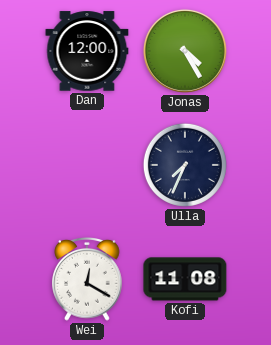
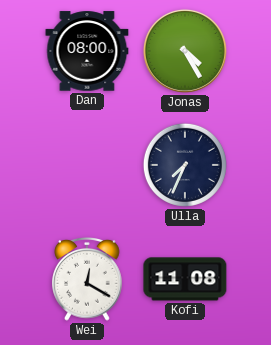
Dan: 12:00 -> 08:00 (87, 51)
